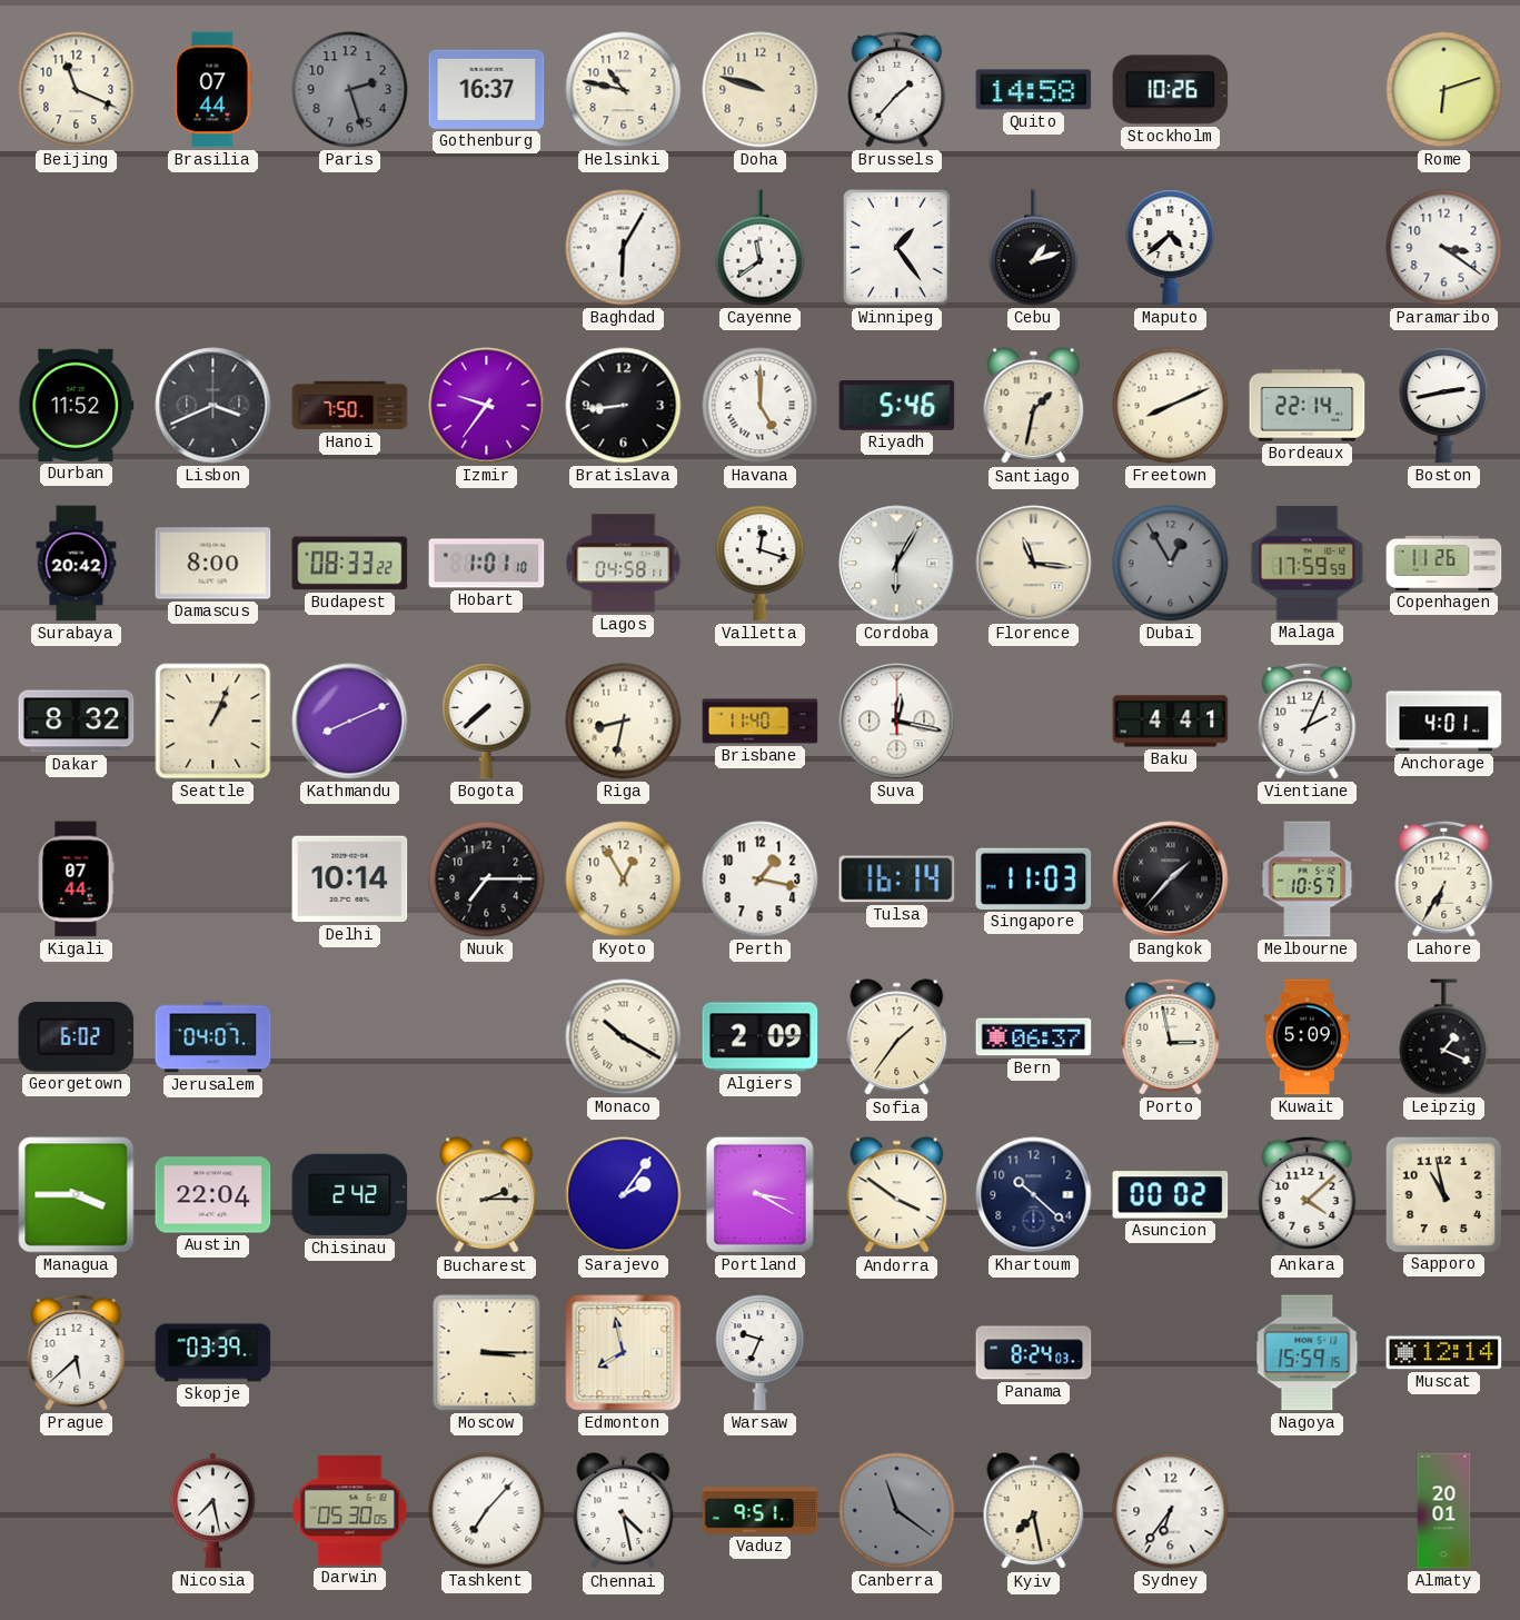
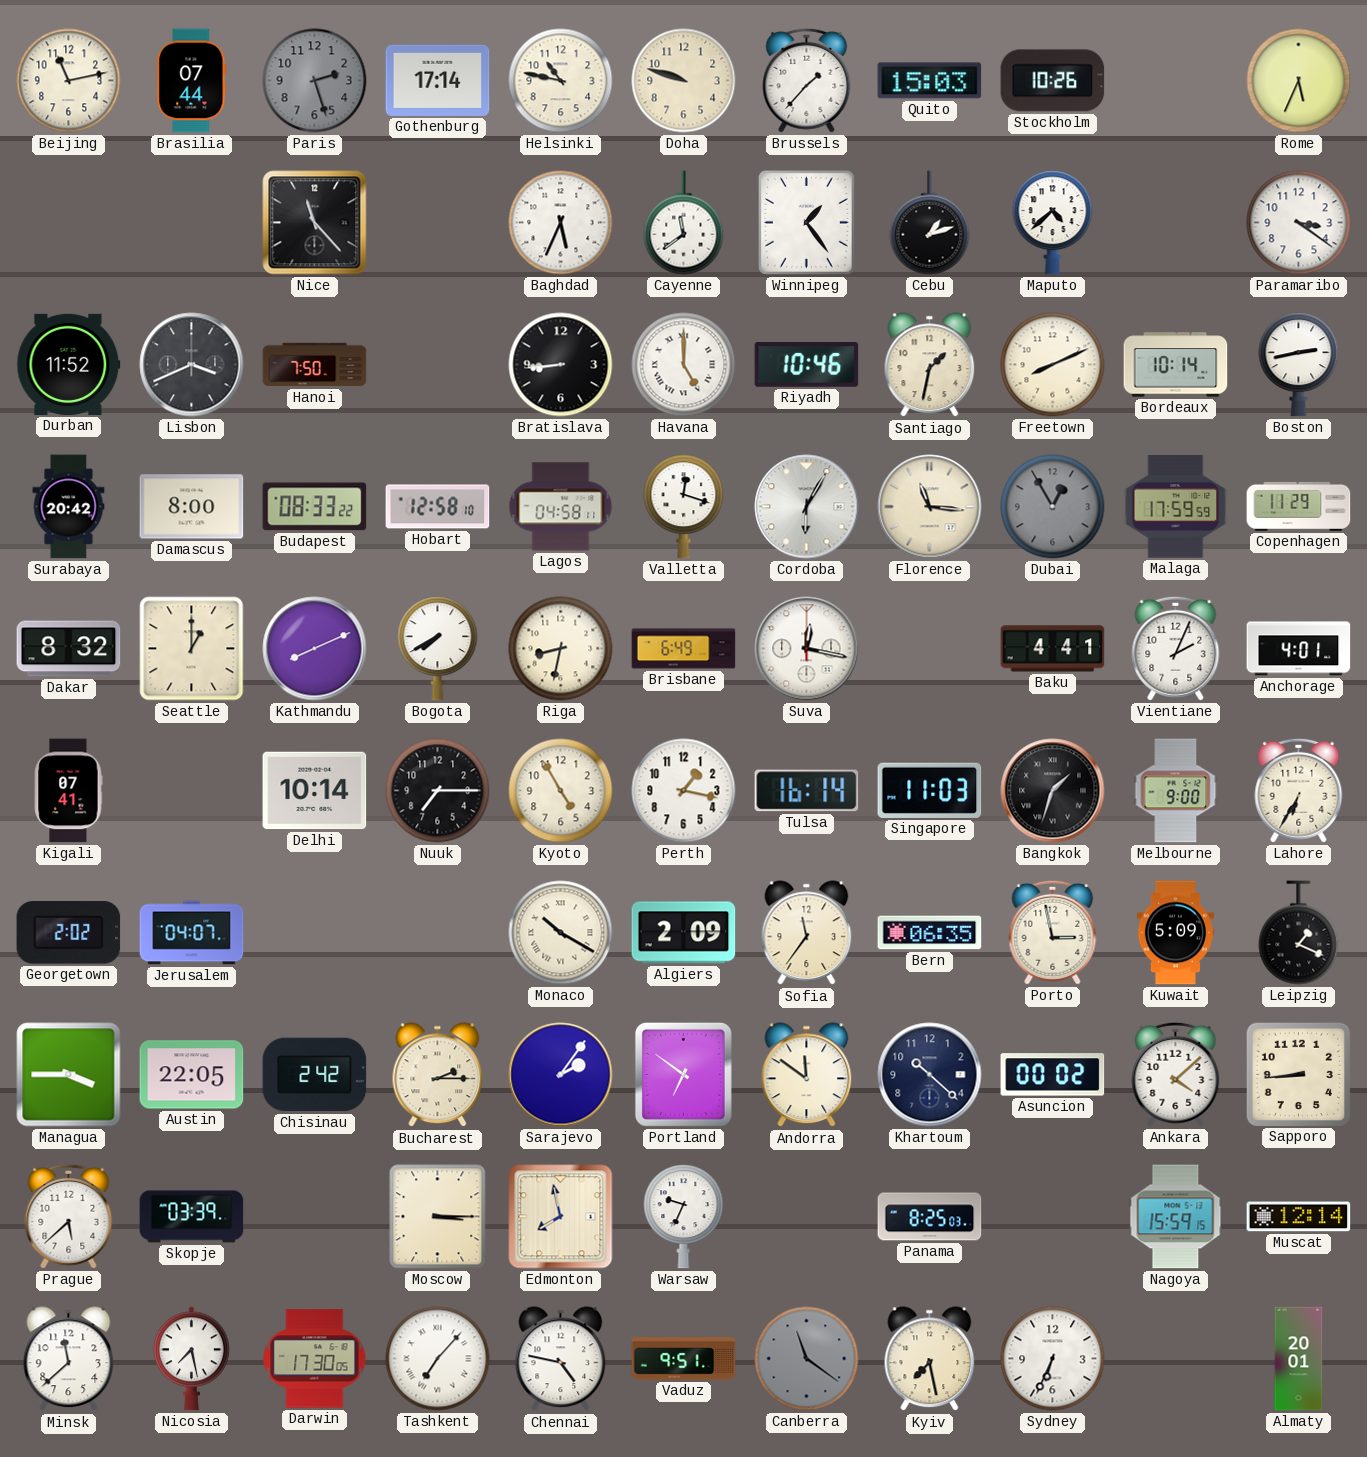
Beijing: 11:19 -> 11:13 (69, 81)
Gothenburg: 16:37 -> 17:14 (438, 80)
Quito: 14:58 -> 15:03 (930, 81)
Rome: 6:12 -> 5:34 (1299, 81)
Nice: none -> 11:23 (315, 223)
Baghdad: 6:05 -> 5:34 (561, 223)
Izmir: 9:36 -> none (487, 406)
Riyadh: 5:46 -> 10:46 (807, 365)
Bordeaux: 22:14 -> 10:14 (1176, 365)
Hobart: 1:01 -> 12:58 (438, 507)
Copenhagen: 11:26 -> 11:29 (1299, 506)
Seattle: 1:04 -> 1:00 (192, 649)
Bogota: 7:38 -> 7:40 (438, 649)
Brisbane: 11:40 -> 6:49 (684, 649)
Kigali: 07:44 -> 07:41 (68, 791)
Kyoto: 12:55 -> 4:55 (561, 791)
Bangkok: 1:37 -> 1:33 (1053, 791)
Melbourne: 10:57 -> 9:00 (1176, 791)
Georgetown: 6:02 -> 2:02 (69, 933)
Sofia: 1:36 -> 11:36 (807, 933)
Bern: 06:37 -> 06:35 (930, 933)
Austin: 22:04 -> 22:05 (192, 1075)
Portland: 3:20 -> 6:51 (683, 1074)
Andorra: 3:51 -> 11:51 (807, 1075)
Sapporo: 10:58 -> 8:44 (1298, 1074)
Panama: 8:24 -> 8:25 (930, 1217)
Minsk: none -> 11:38 (69, 1359)
Darwin: 05:30 -> 17:30 (315, 1359)
Chennai: 4:28 -> 4:47 (561, 1359)
Sydney: 6:36 -> 6:34 (1053, 1359)
